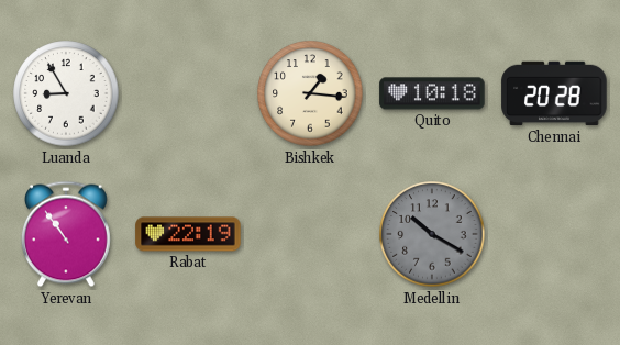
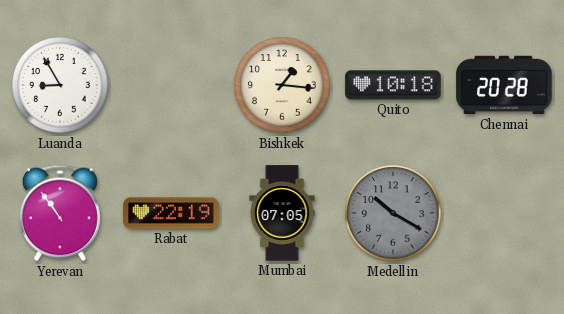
Mumbai: none -> 07:05 (282, 213)
